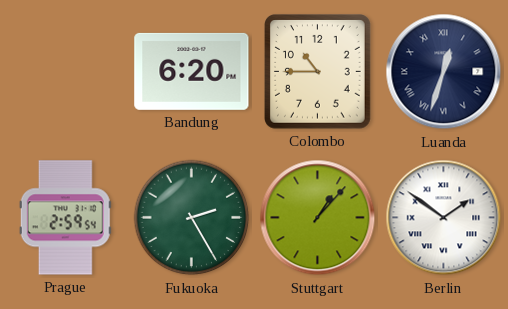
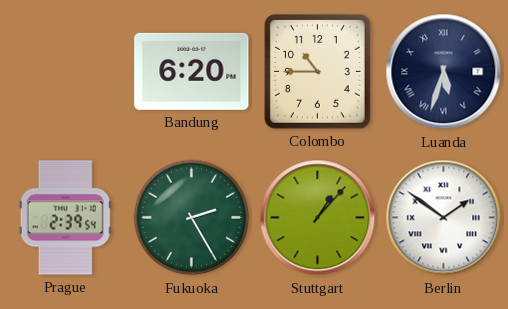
Luanda: 12:33 -> 5:33 (444, 72)
Prague: 2:59 -> 2:39 (65, 218)
